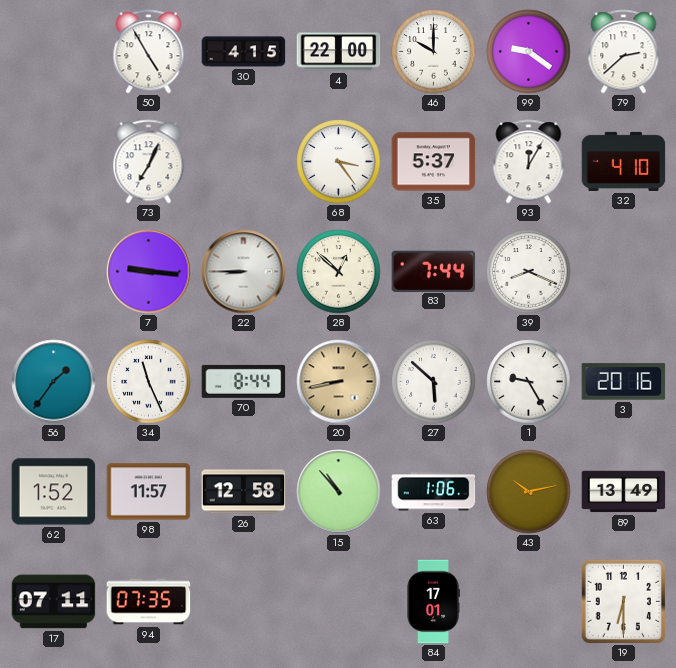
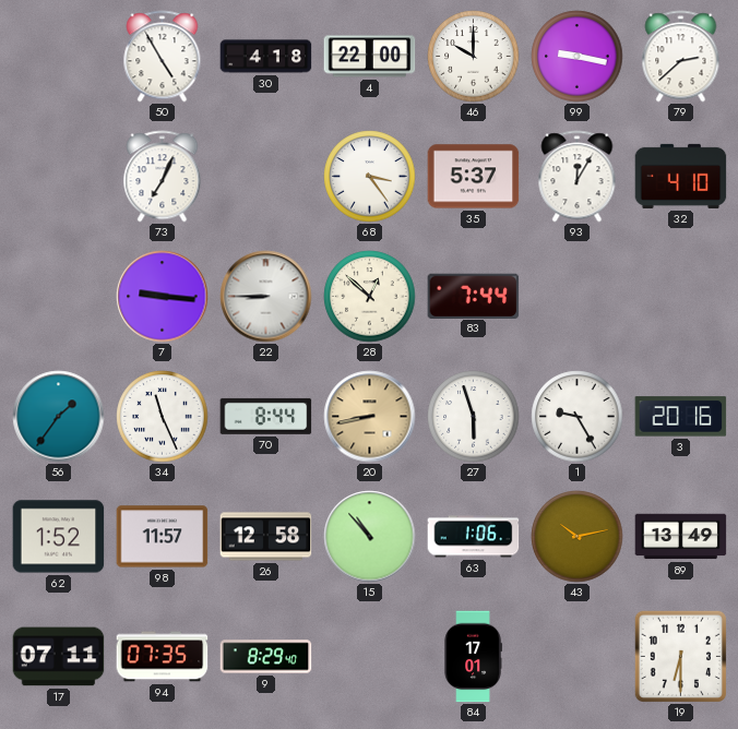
30: 4:15 -> 4:18 (266, 57)
99: 9:21 -> 9:17 (578, 57)
39: 8:19 -> none (529, 272)
27: 5:52 -> 5:57 (474, 417)
9: none -> 8:29 (266, 657)
